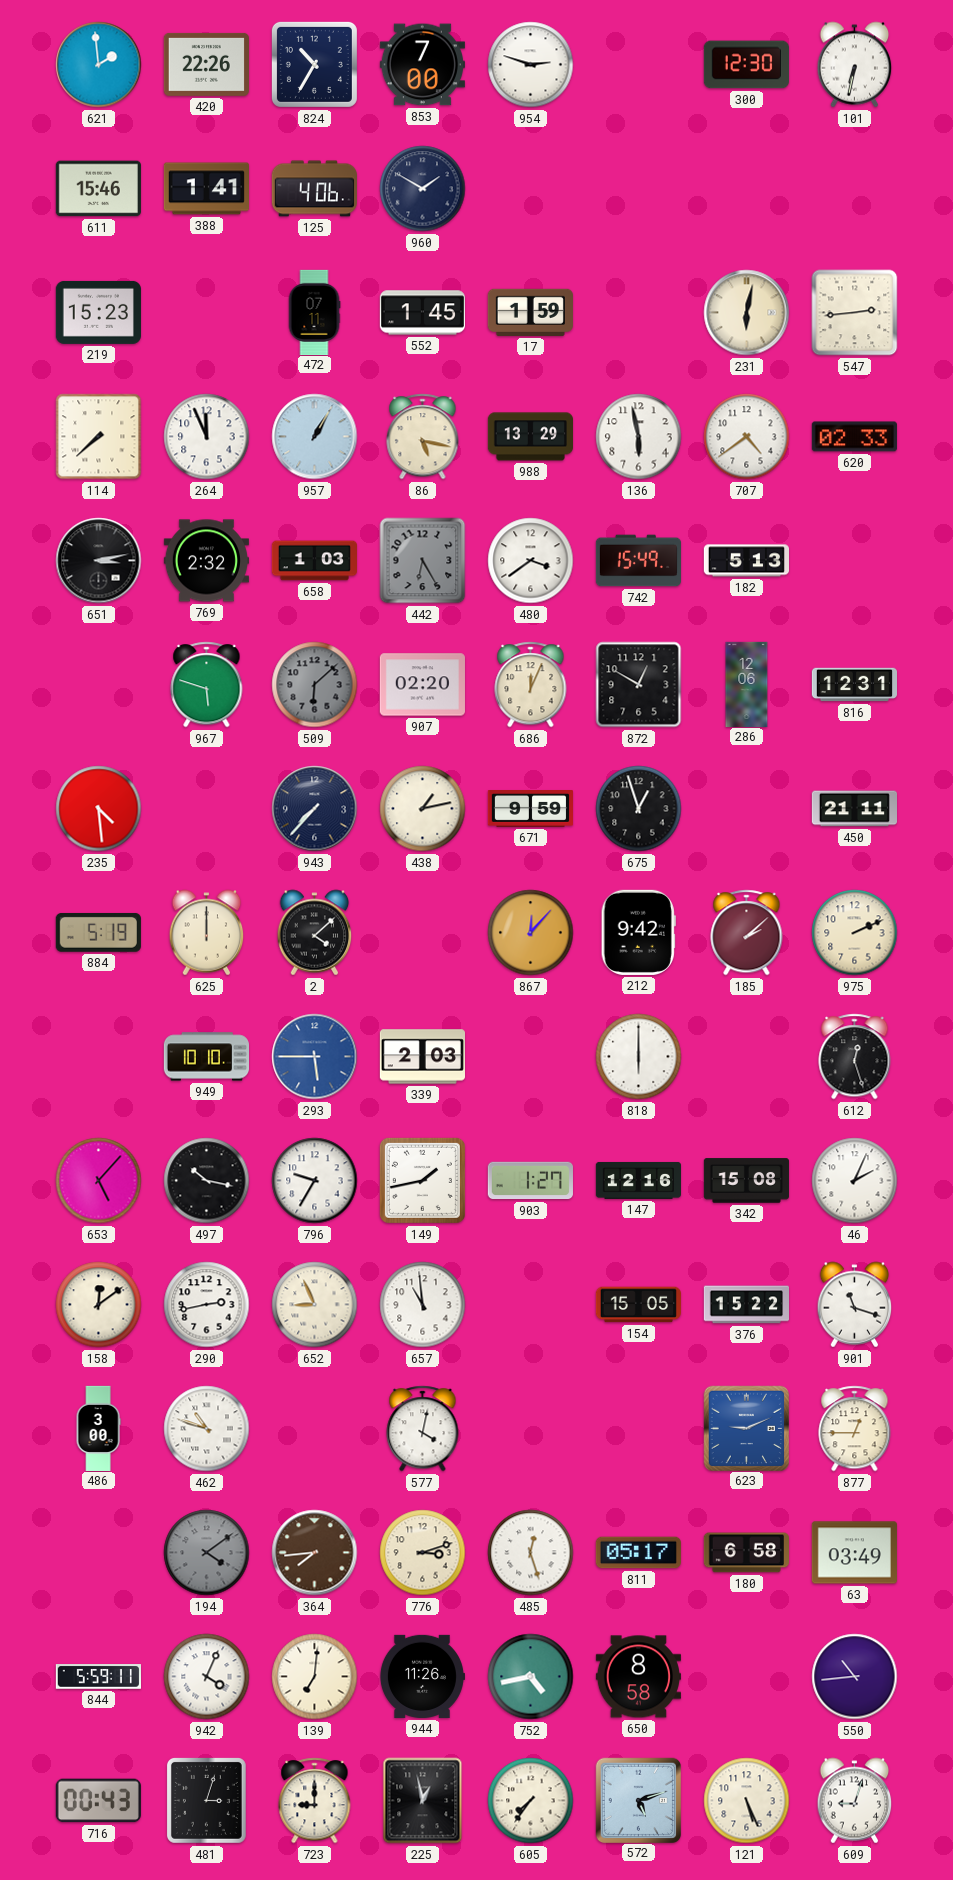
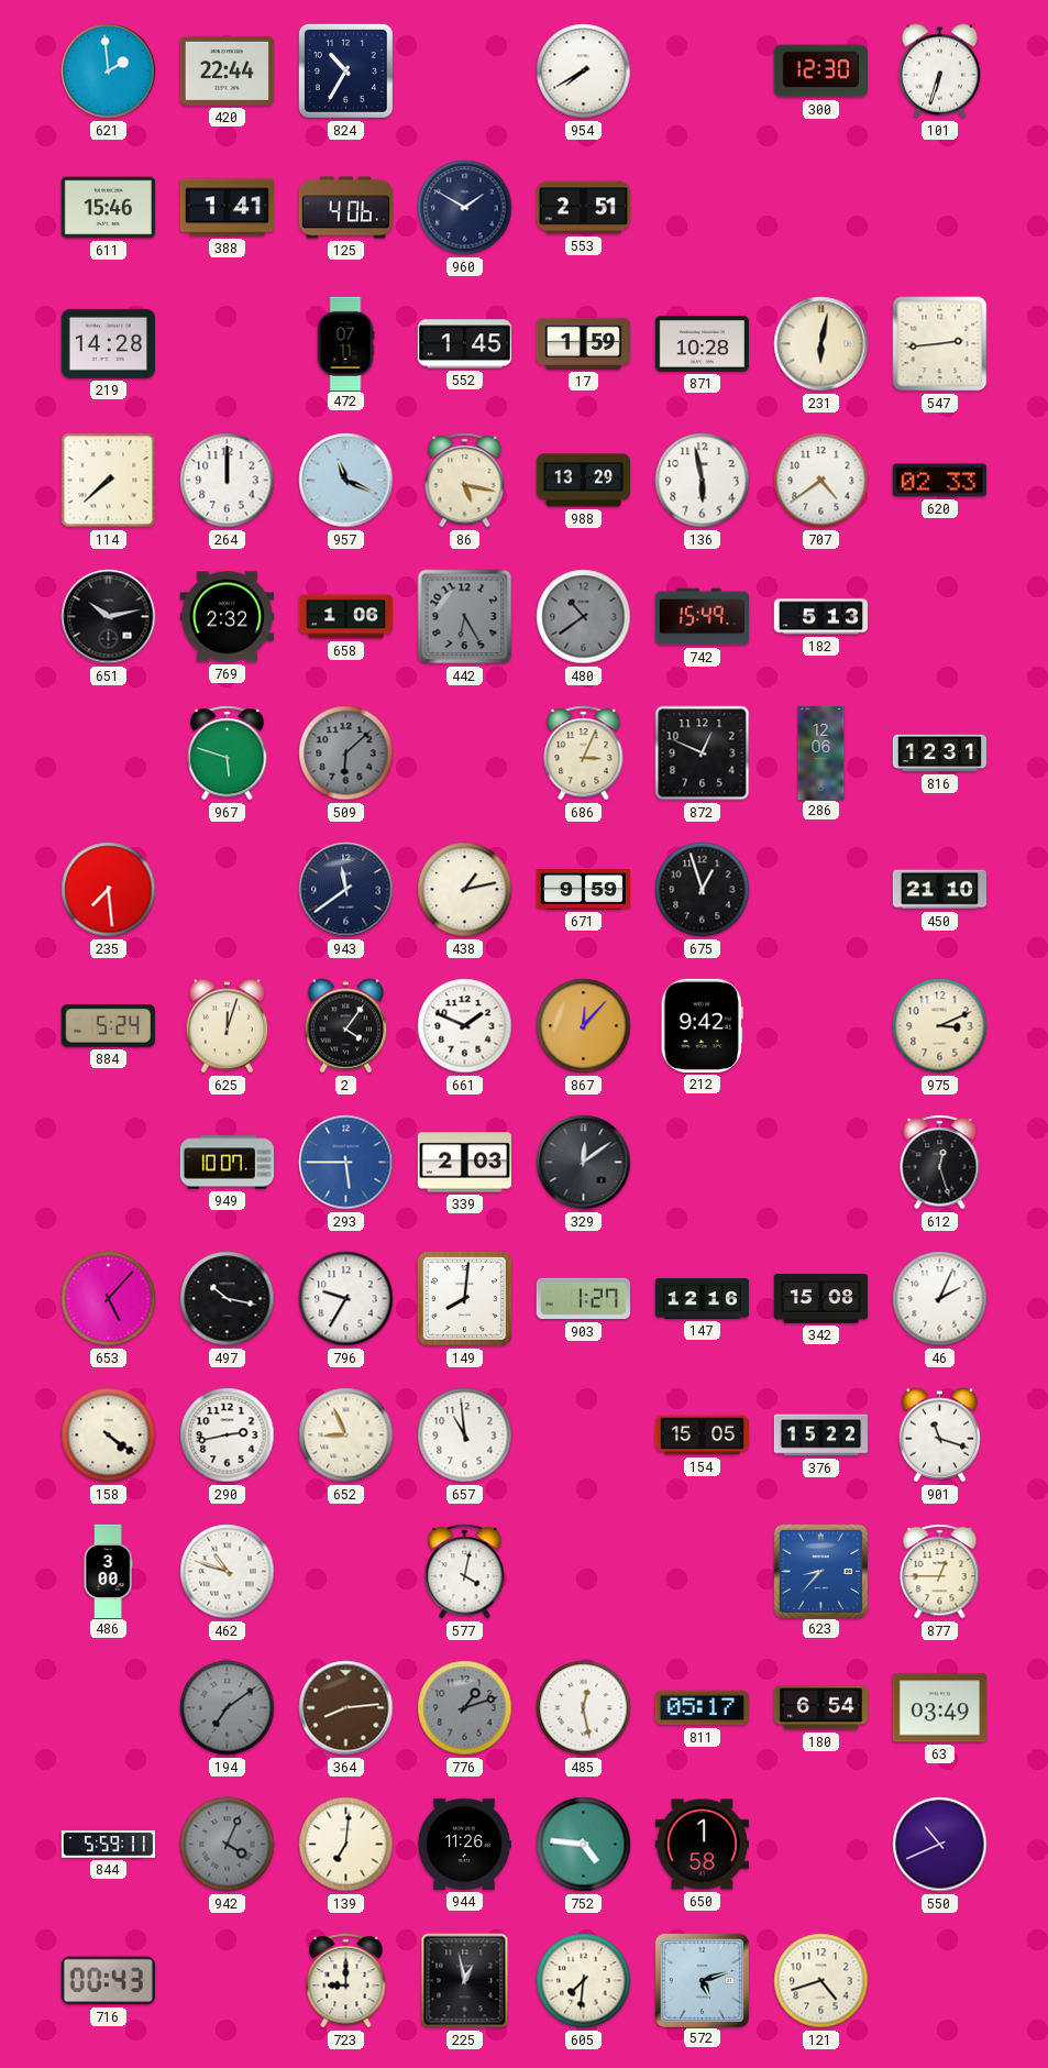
420: 22:26 -> 22:44 (227, 70)
853: 7:00 -> none (422, 65)
954: 2:48 -> 7:40 (584, 71)
101: 6:32 -> 6:33 (940, 71)
553: none -> 2:51 (583, 208)
219: 15:23 -> 14:28 (108, 343)
871: none -> 10:28 (702, 344)
264: 11:56 -> 12:00 (228, 481)
957: 1:05 -> 11:19 (346, 481)
651: 3:13 -> 10:13 (109, 617)
658: 1:03 -> 1:06 (345, 617)
480: 3:39 -> 10:39 (584, 617)
480 dial: white -> grey (584, 617)
907: 02:20 -> none (422, 685)
686: 12:04 -> 3:04 (584, 754)
872: 12:50 -> 12:49 (703, 754)
235: 4:29 -> 7:29 (109, 890)
943: 7:37 -> 11:39 (346, 890)
450: 21:11 -> 21:10 (939, 890)
884: 5:19 -> 5:24 (108, 1025)
625: 12:00 -> 12:03 (228, 1026)
2: 4:08 -> 4:06 (346, 1026)
661: none -> 1:49 (465, 1026)
185: 2:08 -> none (747, 933)
975: 2:11 -> 3:11 (940, 1026)
949: 10:10 -> 10:07 (227, 1163)
329: none -> 12:09 (584, 1163)
818: 6:00 -> none (639, 1057)
149: 1:43 -> 8:01 (464, 1298)
158: 12:09 -> 4:21 (109, 1436)
623: 9:11 -> 8:37 (820, 1571)
194: 4:09 -> 7:09 (228, 1708)
364: 7:44 -> 8:14 (346, 1708)
776: 3:12 -> 1:12 (465, 1708)
776 dial: cream -> grey (465, 1708)
485: 12:27 -> 12:28 (584, 1708)
180: 6:58 -> 6:54 (820, 1708)
942 dial: white -> grey (228, 1845)
752: 4:43 -> 4:46 (584, 1845)
650: 8:58 -> 1:58 (702, 1845)
550: 10:44 -> 10:41 (940, 1845)
481: 3:03 -> none (206, 1800)
605: 7:36 -> 7:31 (584, 1981)
121: 5:26 -> 4:42 (821, 1981)
609: 9:03 -> none (855, 1801)
